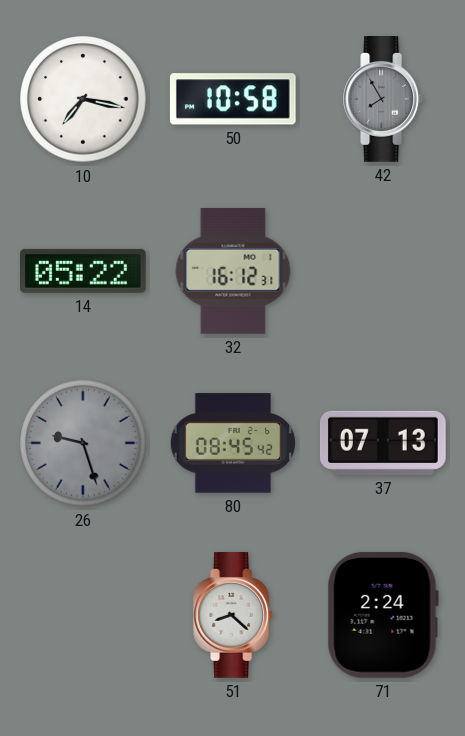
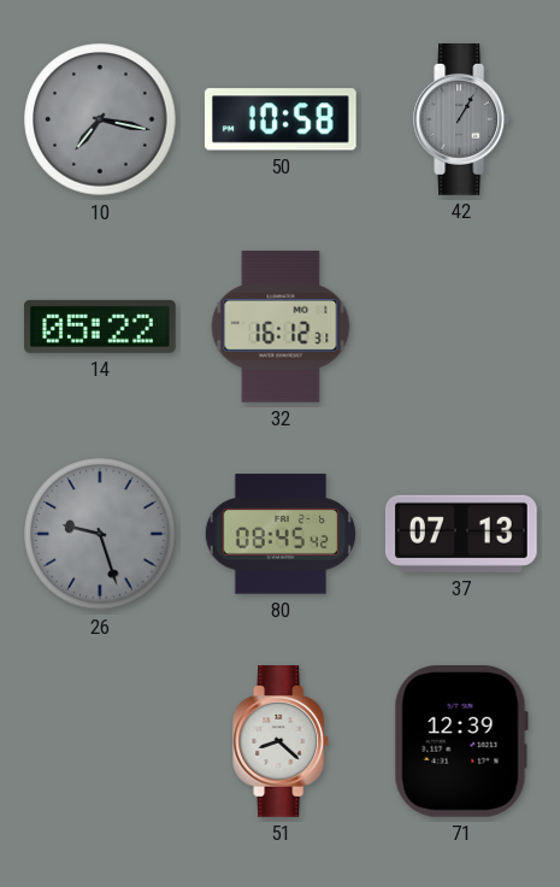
10 dial: white -> grey (100, 119)
42: 7:55 -> 1:05 (462, 121)
71: 2:24 -> 12:39 (461, 741)
